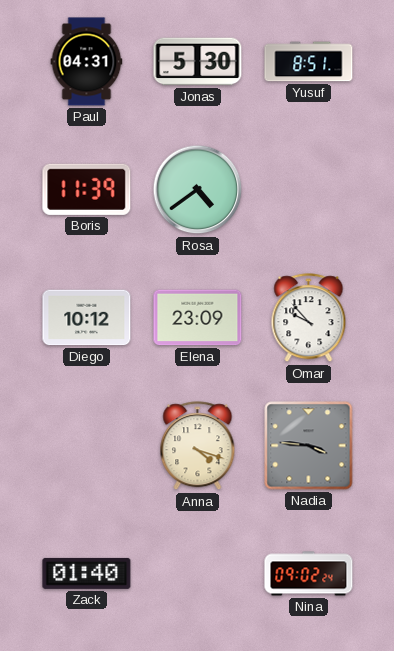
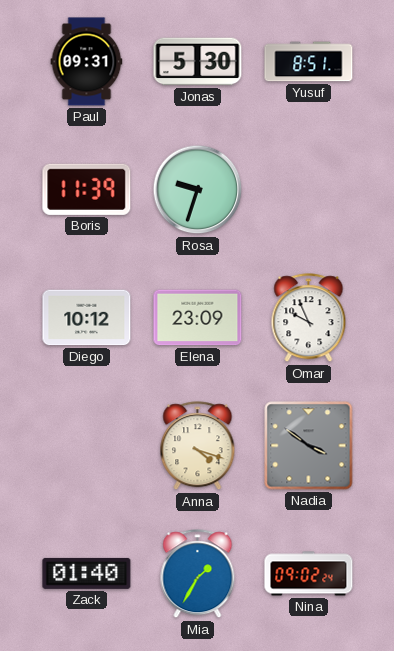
Paul: 04:31 -> 09:31 (87, 62)
Rosa: 4:39 -> 9:33 (198, 190)
Omar: 9:53 -> 9:56 (309, 318)
Nadia: 3:46 -> 3:51 (309, 446)
Mia: none -> 1:35 (198, 574)
